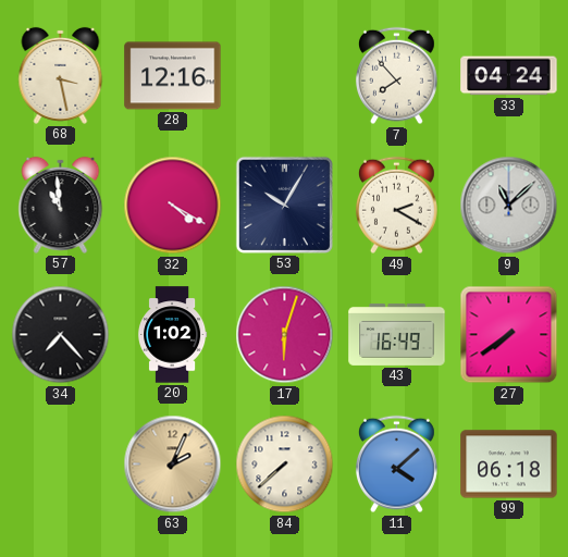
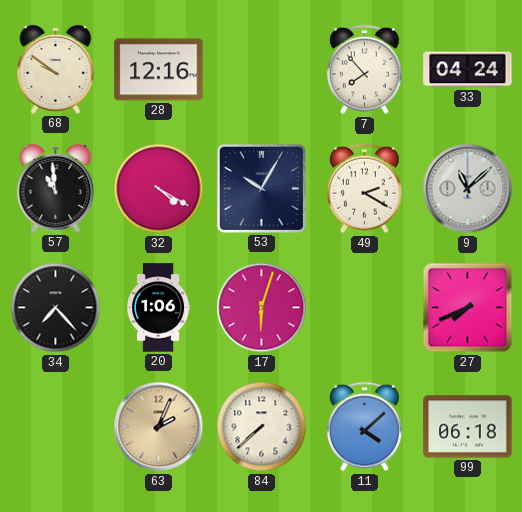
68: 3:28 -> 9:51 (56, 69)
20: 1:02 -> 1:06 (158, 308)
43: 16:49 -> none (397, 334)
27: 7:39 -> 7:41 (468, 308)
